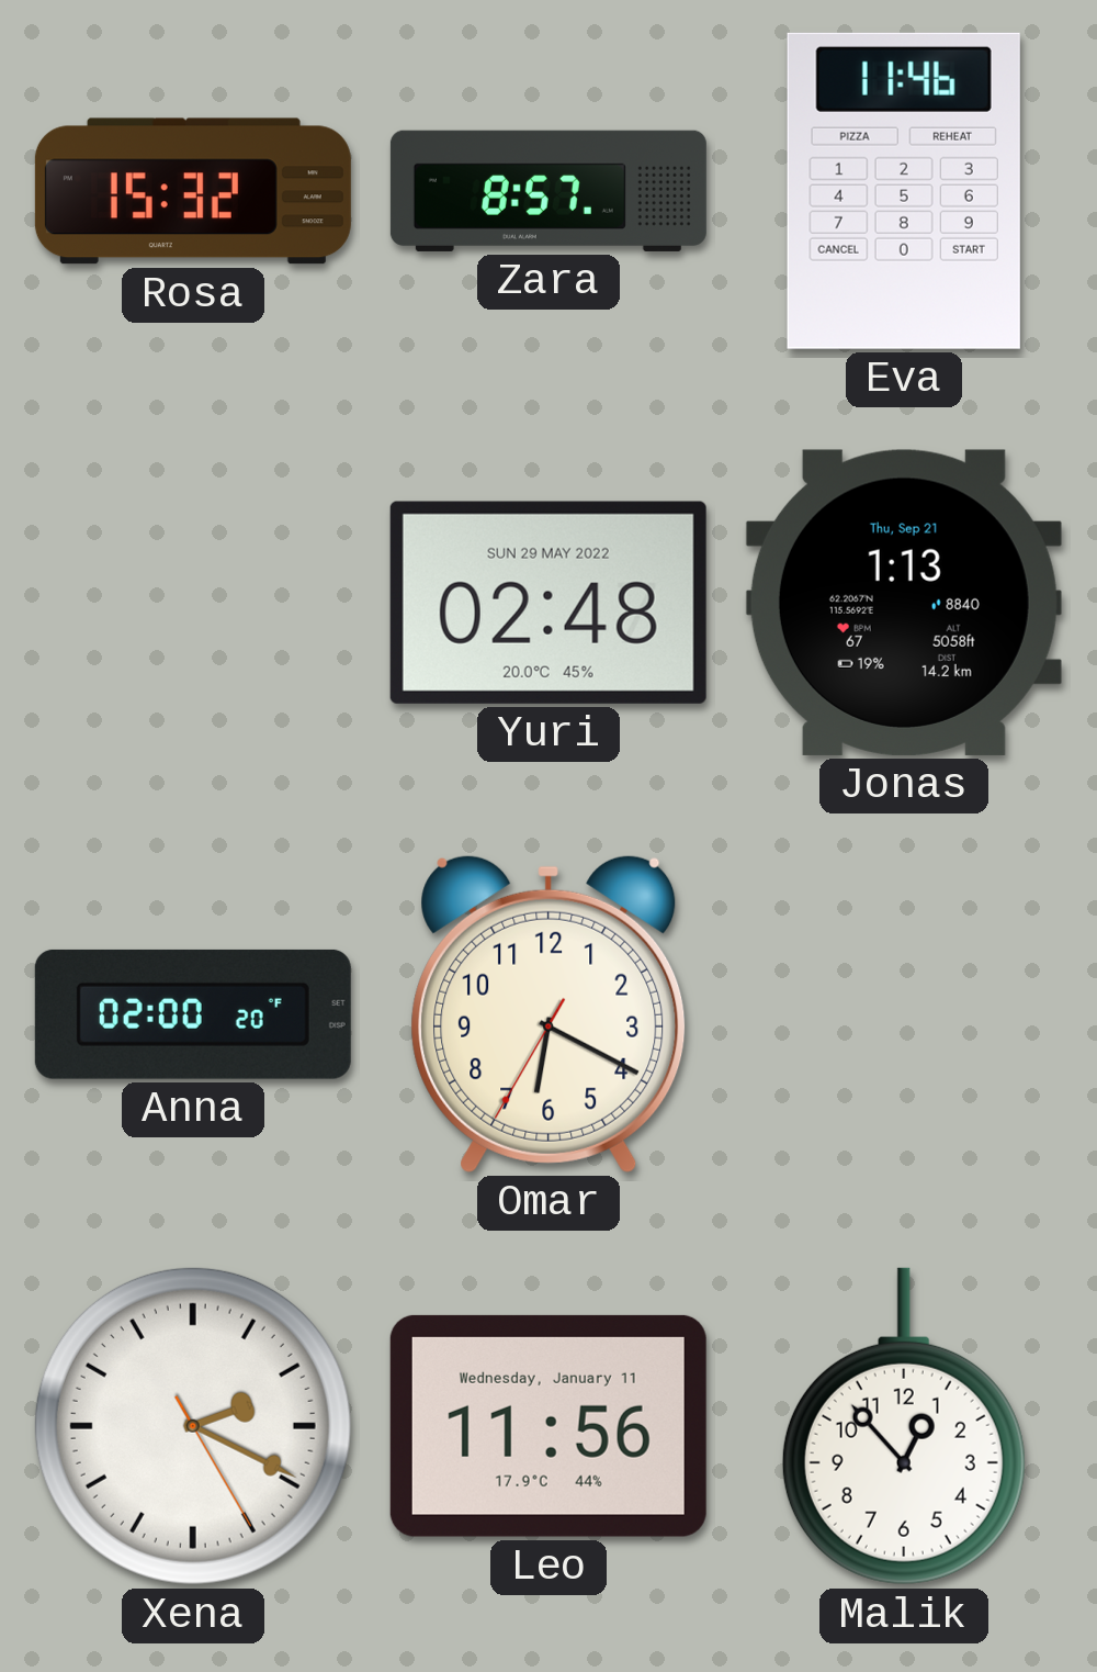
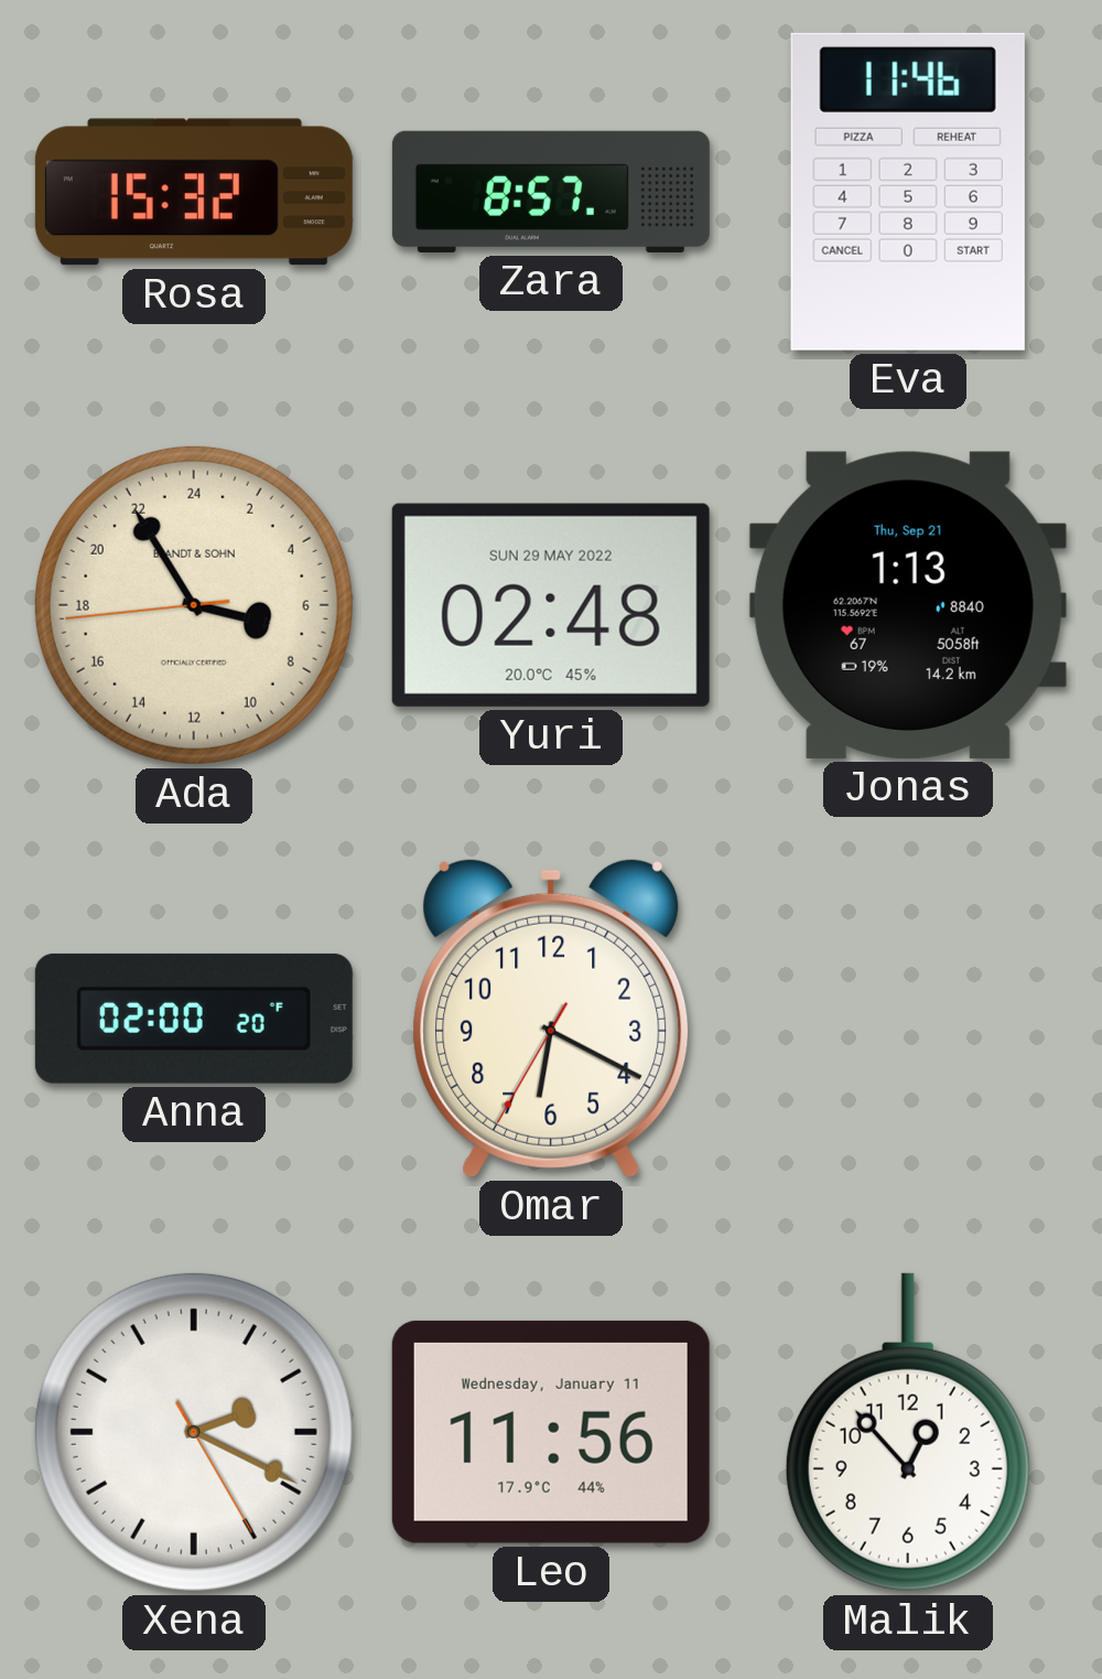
Ada: none -> 6:54 (194, 605)
